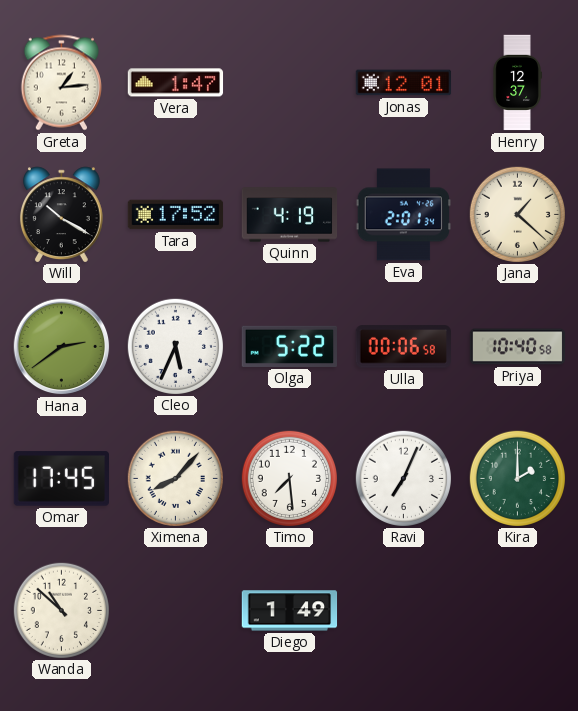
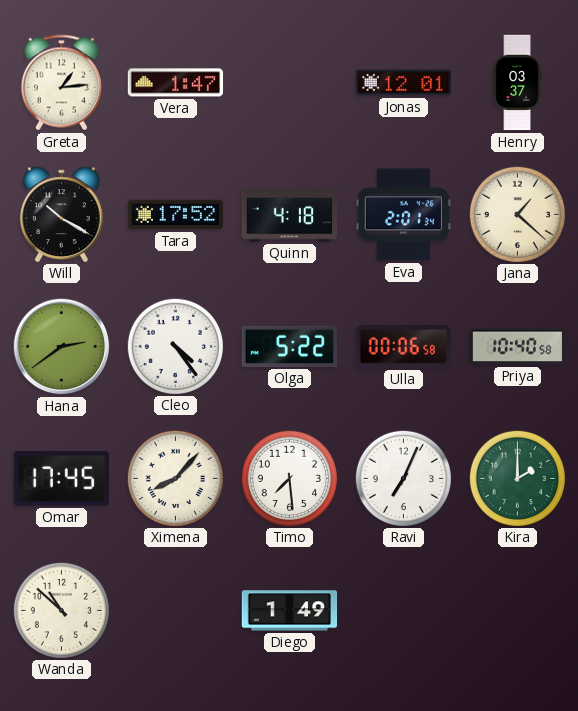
Henry: 12:37 -> 03:37 (517, 83)
Quinn: 4:19 -> 4:18 (290, 215)
Cleo: 5:34 -> 4:24 (175, 346)
